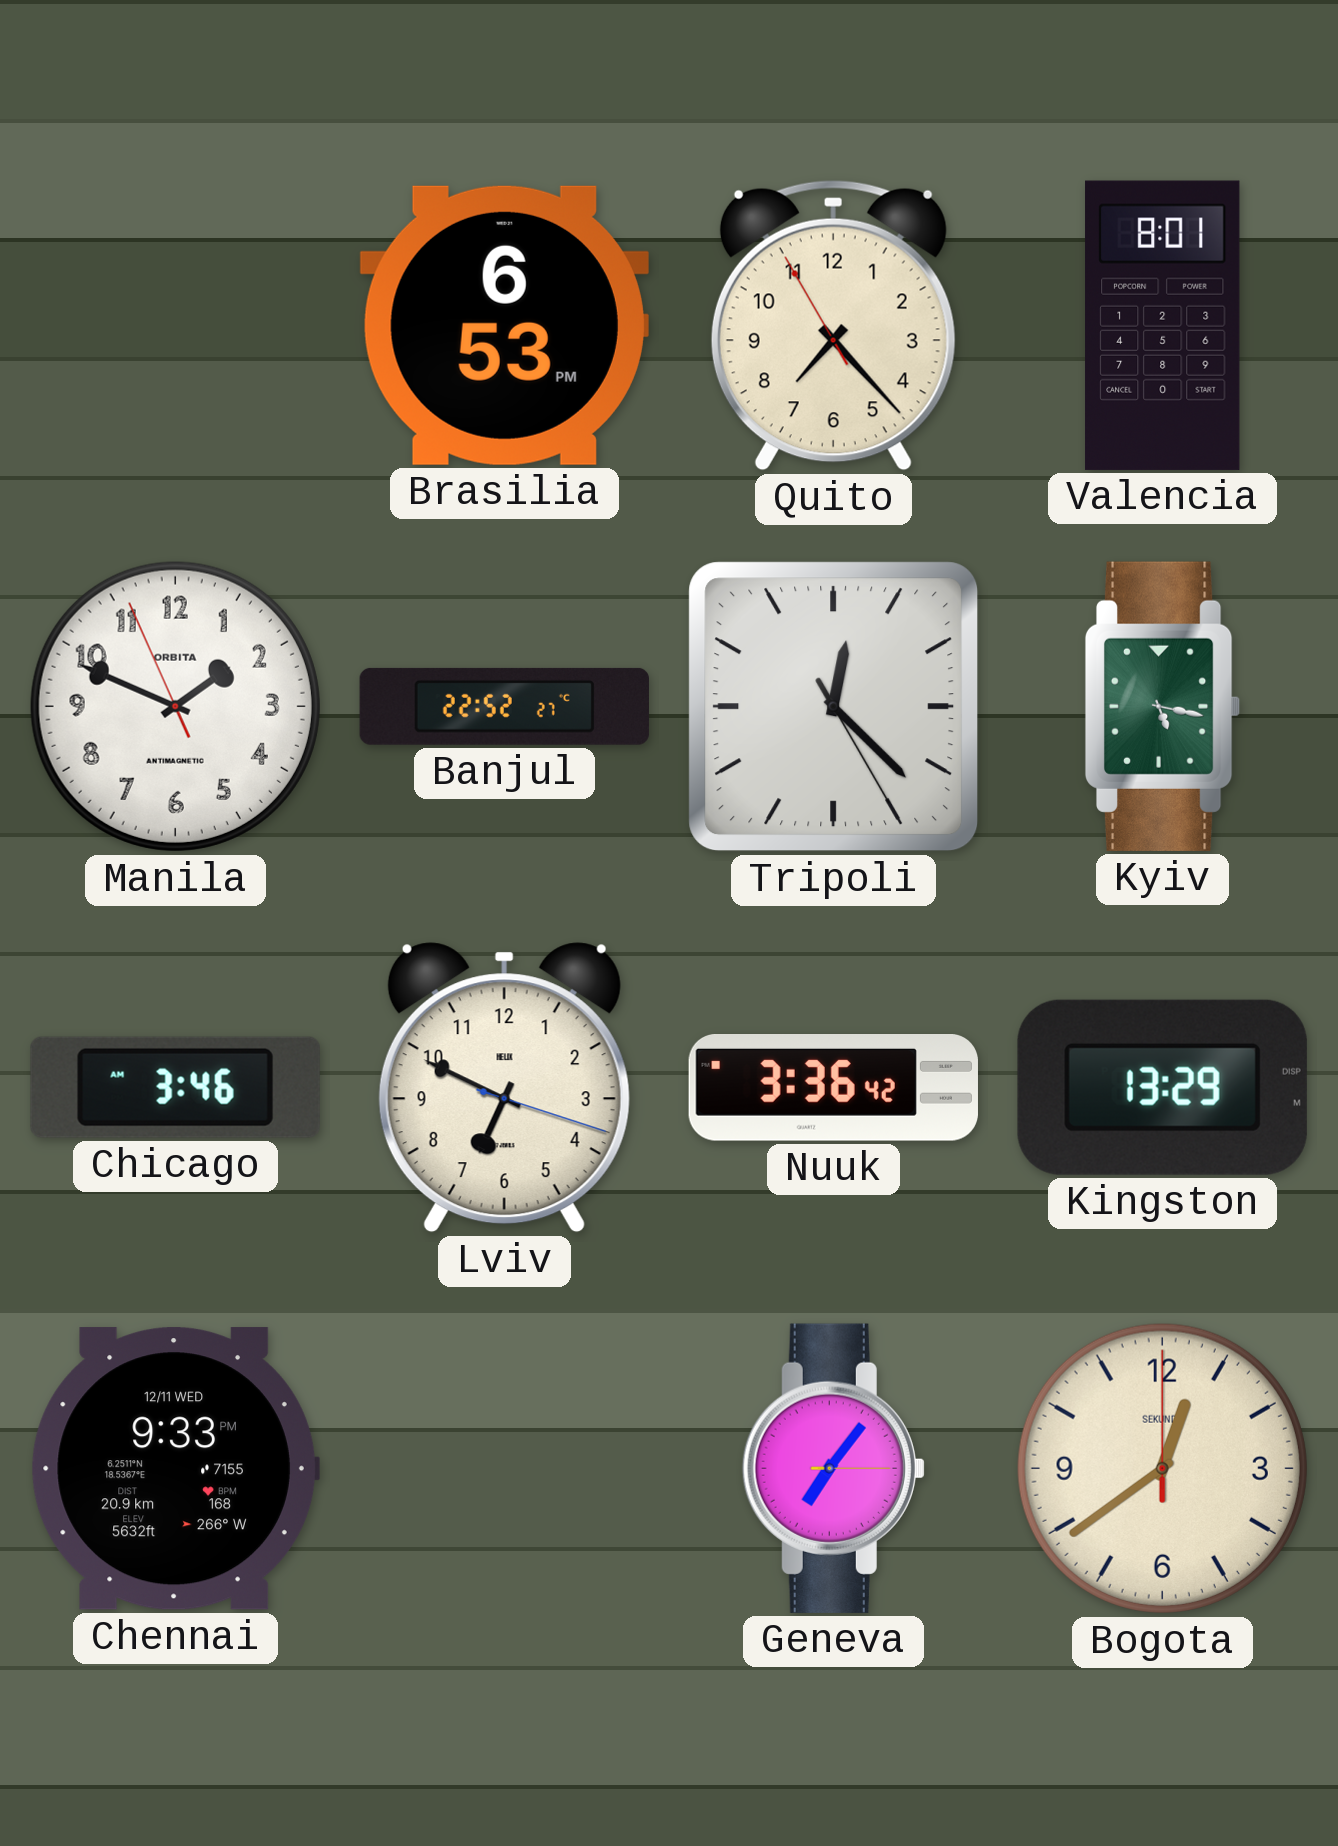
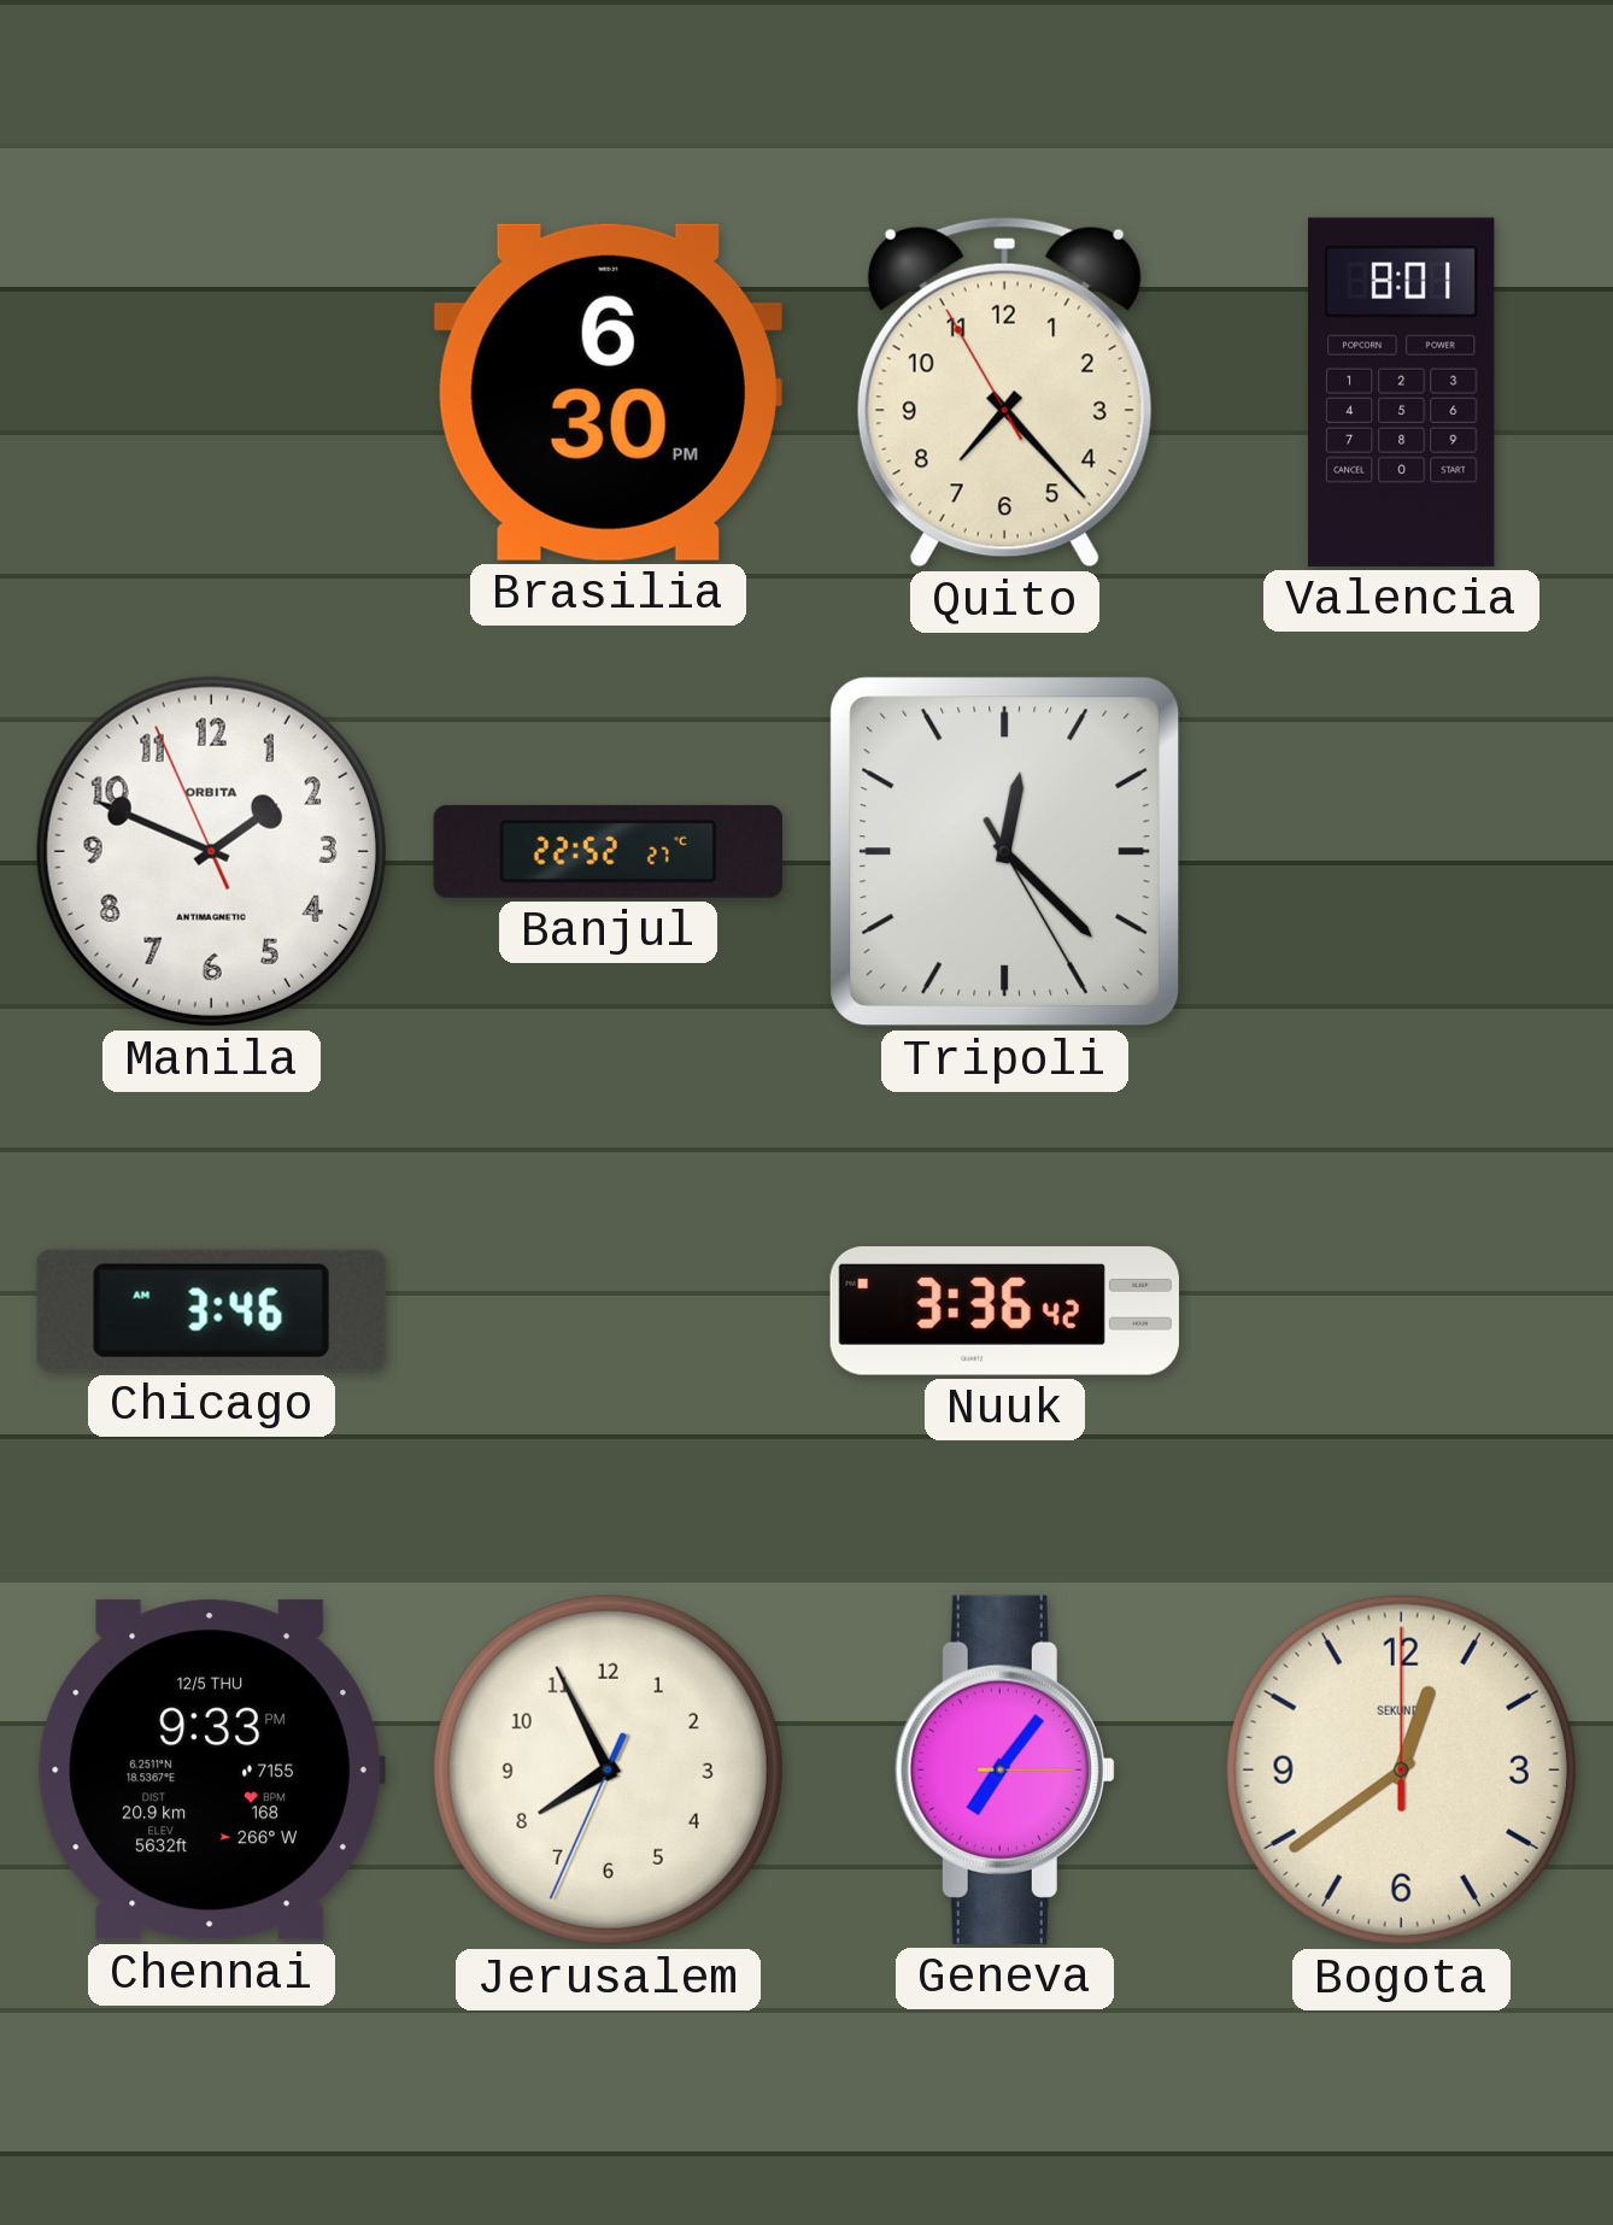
Brasilia: 6:53 -> 6:30 (608, 392)
Kyiv: 5:17 -> none (1163, 706)
Lviv: 6:49 -> none (504, 1088)
Kingston: 13:29 -> none (1162, 1087)
Chennai date: 12/11 WED -> 12/5 THU (211, 1771)
Jerusalem: none -> 7:55 (608, 1769)
